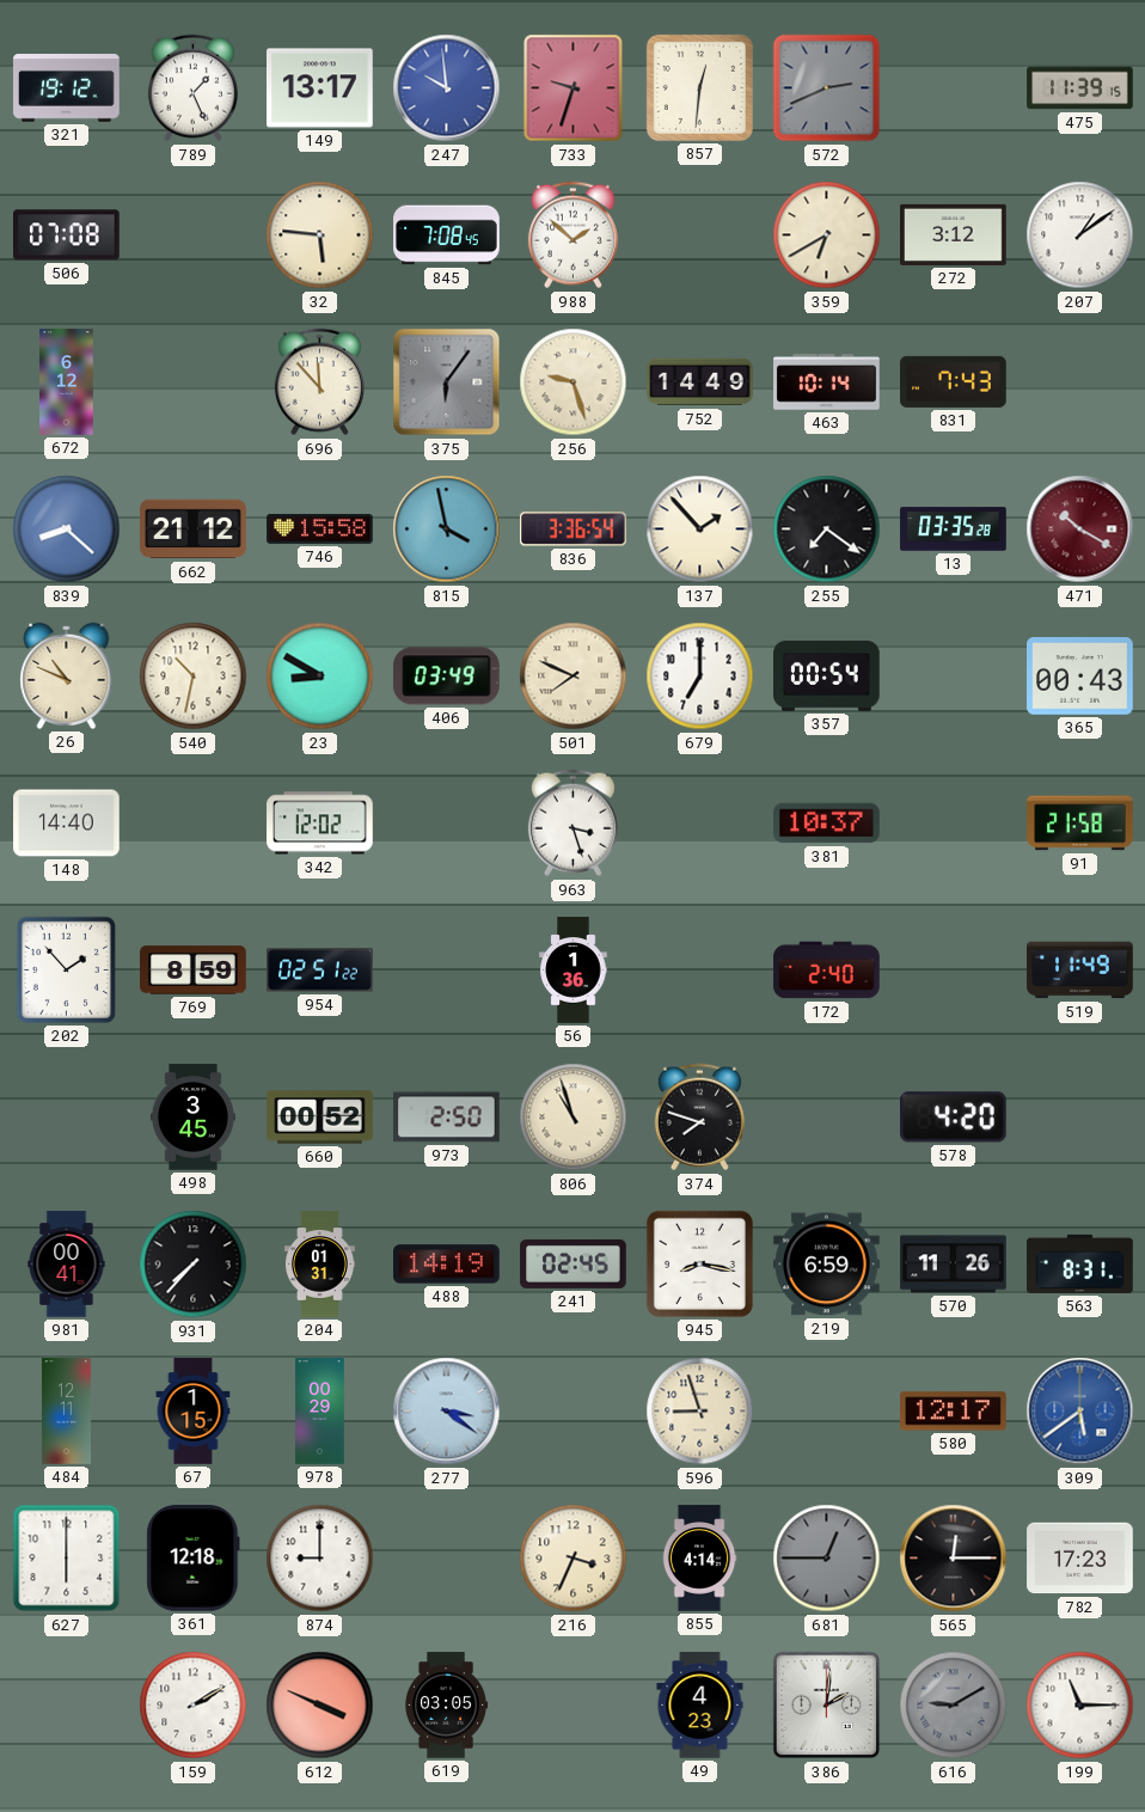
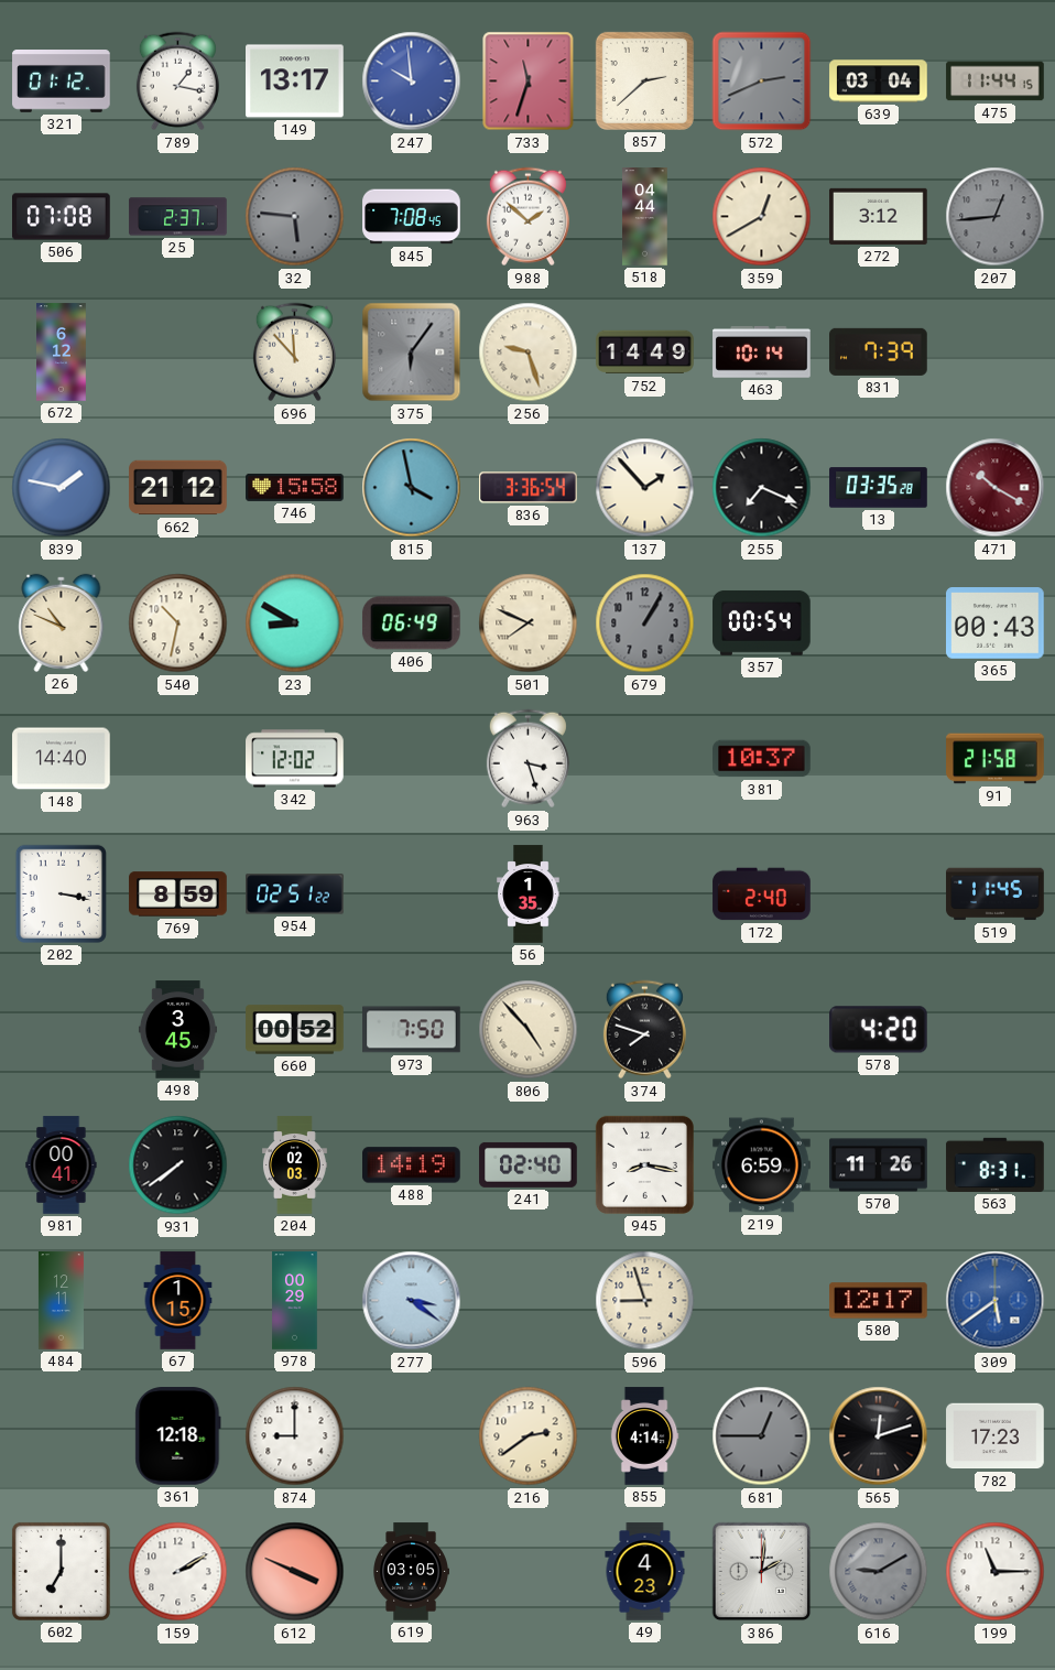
321: 19:12 -> 01:12 (62, 82)
789: 1:26 -> 1:17 (177, 82)
733: 9:33 -> 11:33 (529, 82)
857: 12:31 -> 2:38 (644, 80)
639: none -> 03:04 (879, 82)
475: 11:39 -> 11:44 (996, 82)
25: none -> 2:37 (178, 217)
32 dial: cream -> grey (295, 217)
518: none -> 04:44 (645, 217)
359: 6:40 -> 12:40 (762, 217)
207: 1:09 -> 12:44 (996, 217)
207 dial: white -> grey (996, 217)
831: 7:43 -> 7:39 (879, 351)
839: 8:22 -> 1:47 (62, 488)
255: 7:21 -> 7:19 (762, 488)
406: 03:49 -> 06:49 (412, 623)
679: 7:00 -> 1:05 (645, 623)
679 dial: white -> grey (645, 623)
202: 1:53 -> 3:17 (61, 893)
56: 1:36 -> 1:35 (529, 894)
519: 11:49 -> 11:45 (996, 894)
973: 2:50 -> 7:50 (412, 1030)
806: 10:57 -> 4:53 (529, 1030)
931: 7:37 -> 7:39 (178, 1165)
204: 01:31 -> 02:03 (295, 1165)
241: 02:45 -> 02:40 (529, 1164)
627: 6:00 -> none (67, 1559)
216: 3:34 -> 2:39 (529, 1436)
565: 12:15 -> 12:12 (879, 1436)
602: none -> 7:00 (61, 1571)
